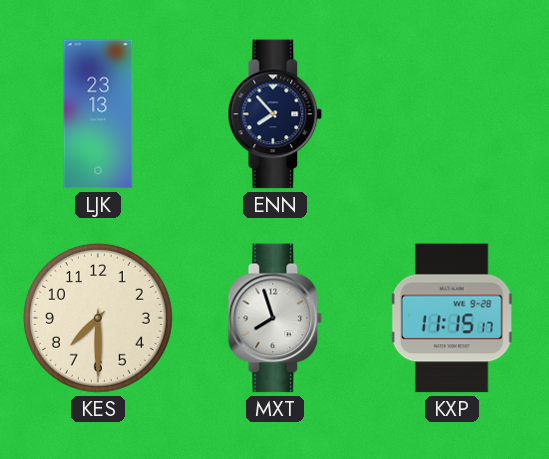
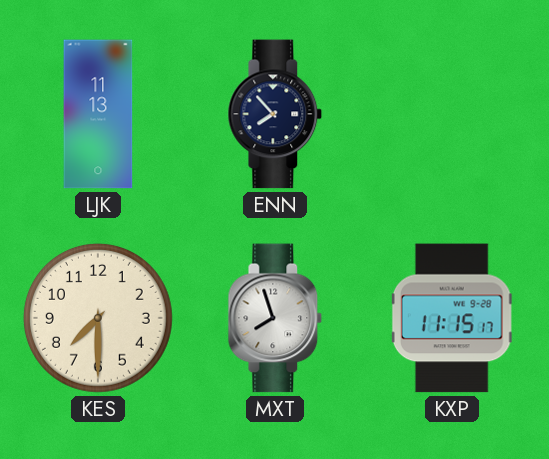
LJK: 23:13 -> 11:13 (98, 114)
